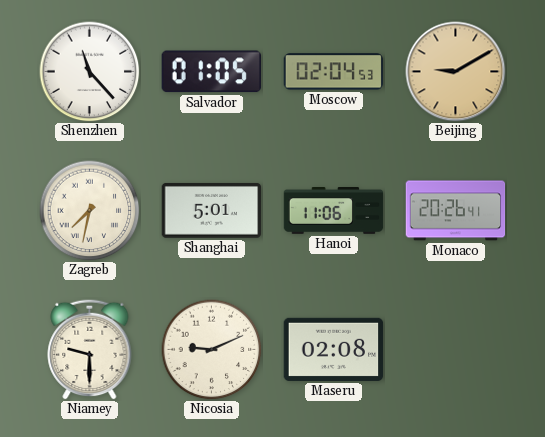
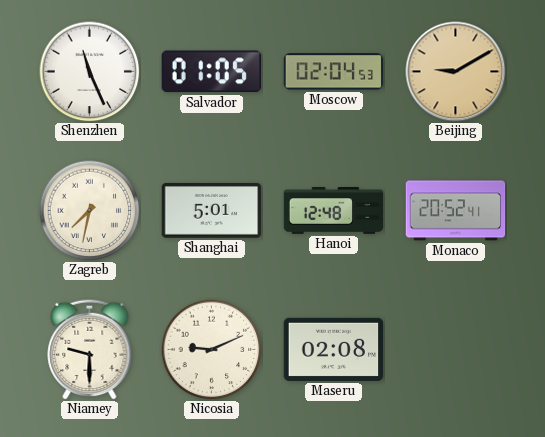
Shenzhen: 11:23 -> 11:26 (90, 72)
Hanoi: 11:06 -> 12:48 (334, 211)
Monaco: 20:26 -> 20:52 (456, 211)
